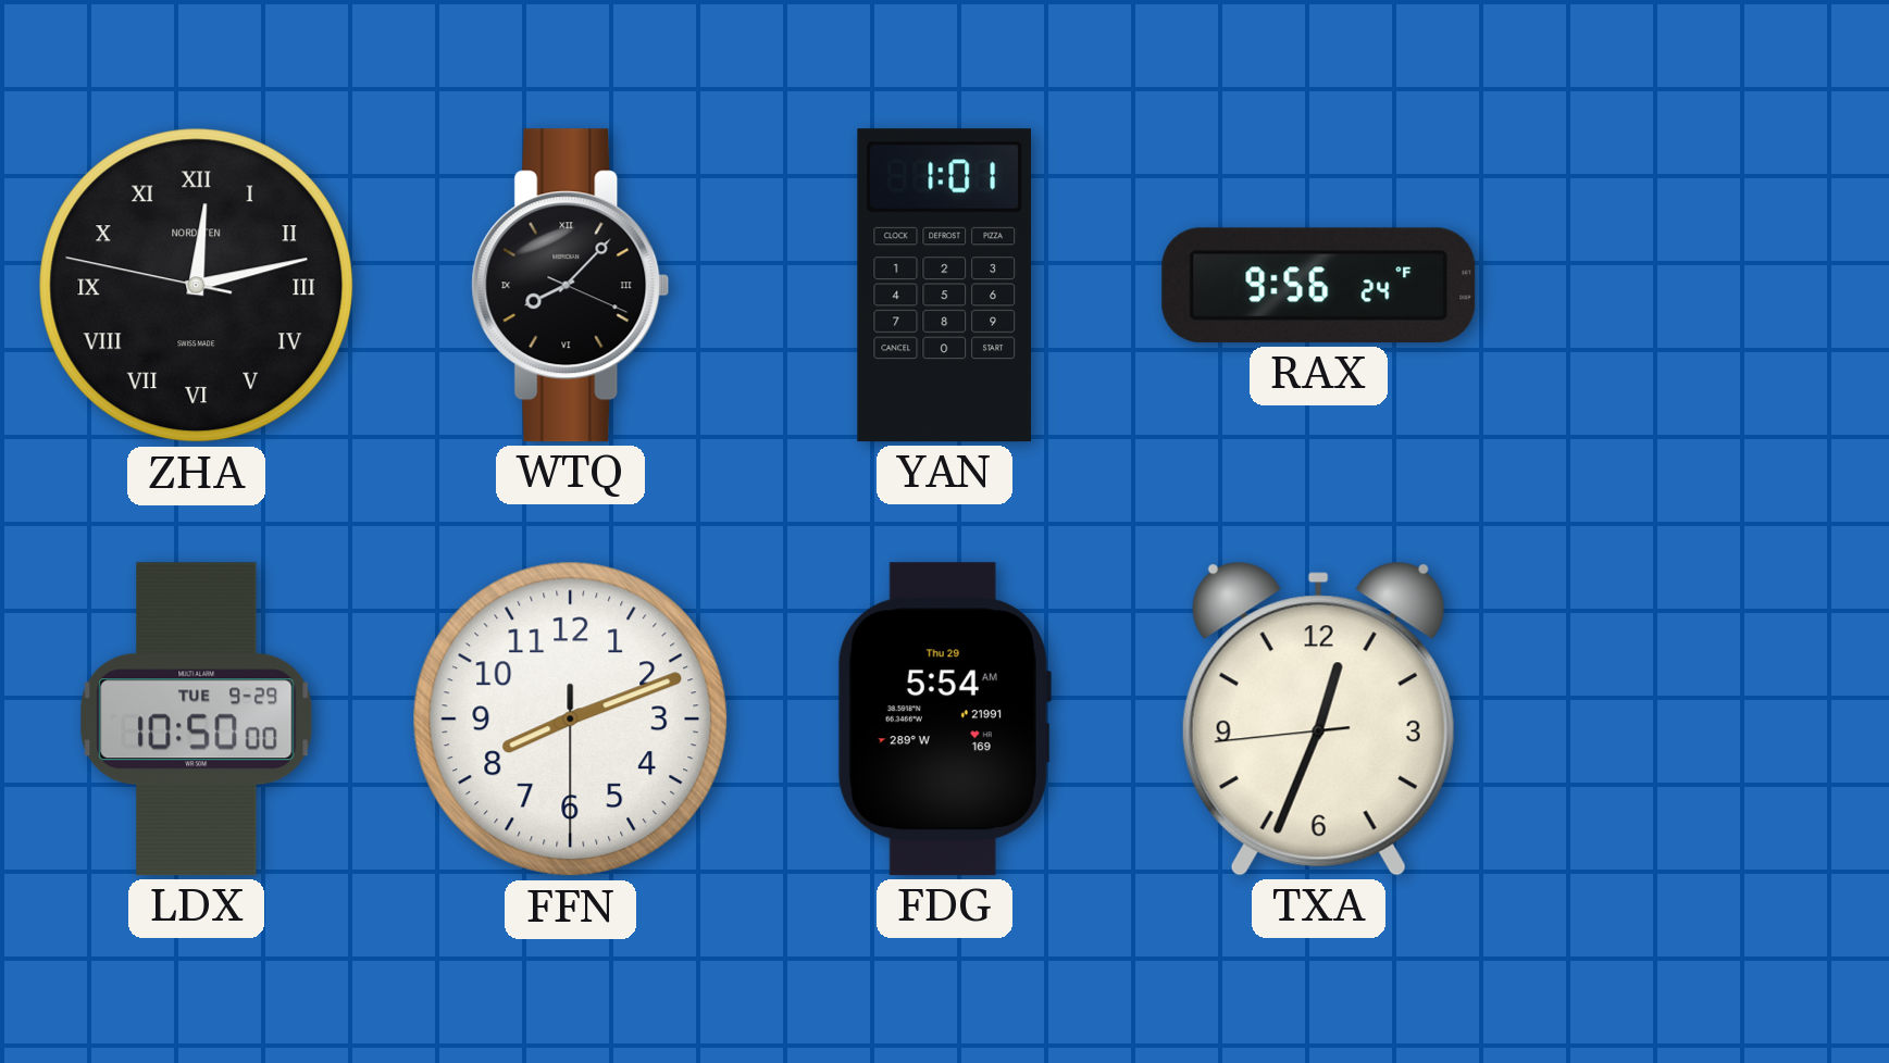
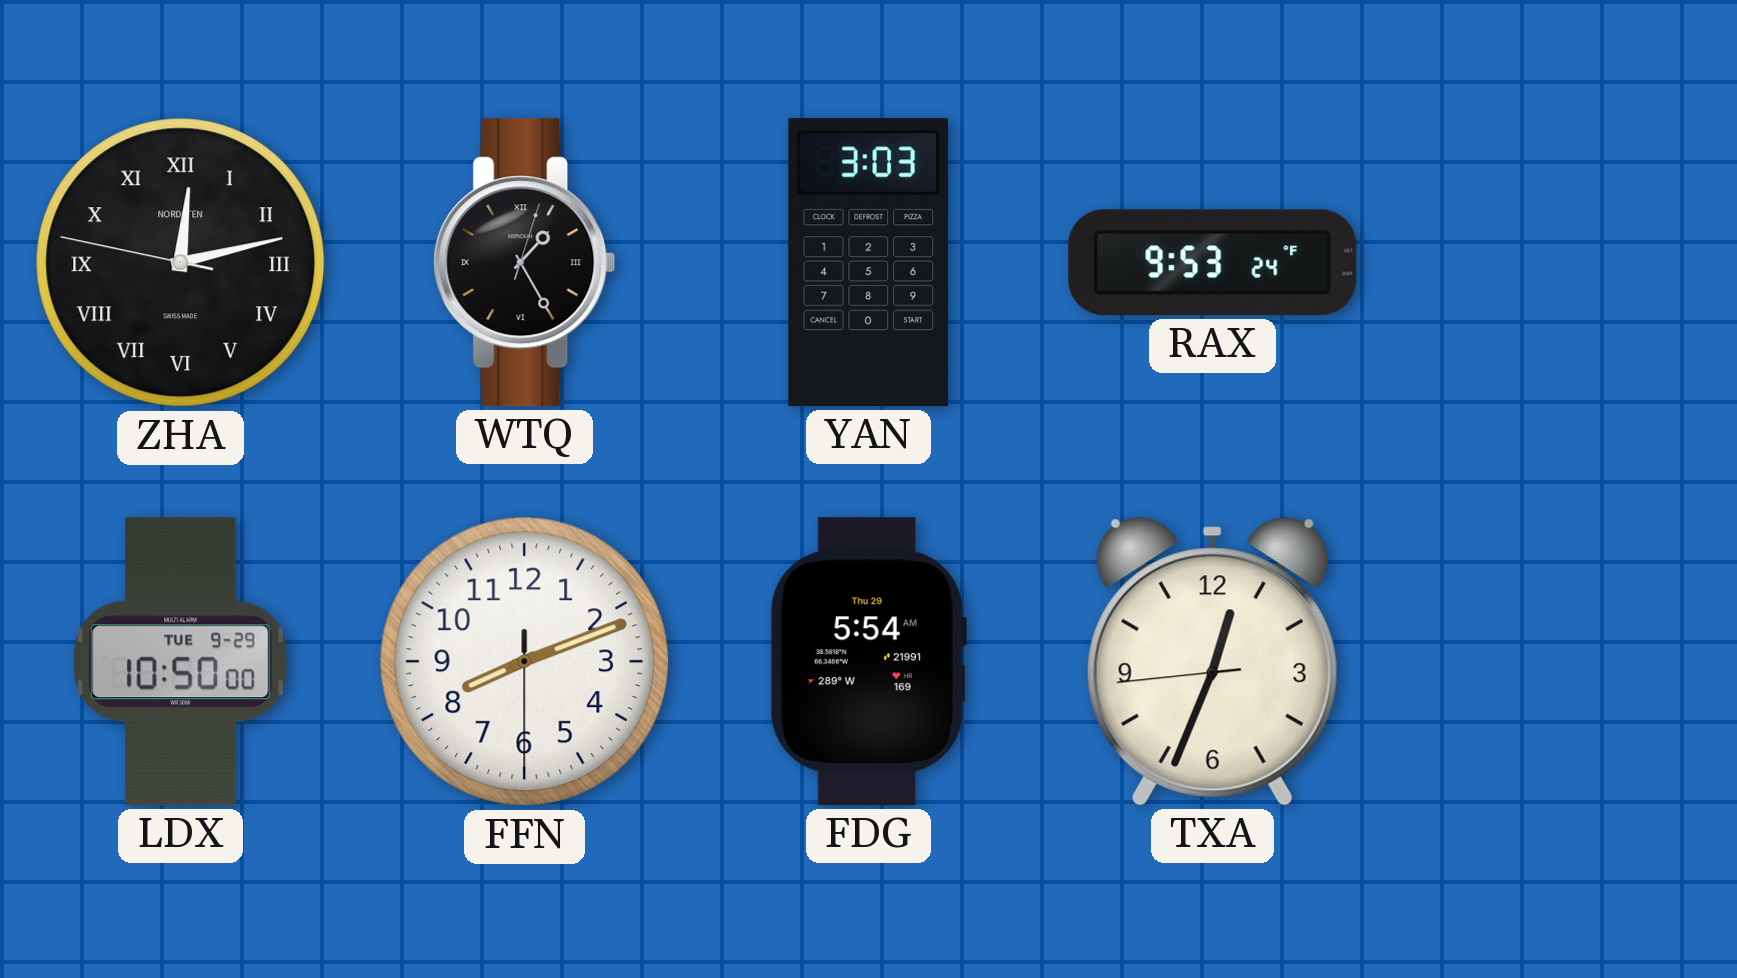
WTQ: 8:07 -> 1:25 (525, 263)
YAN: 1:01 -> 3:03 (868, 263)
RAX: 9:56 -> 9:53 (1213, 263)
